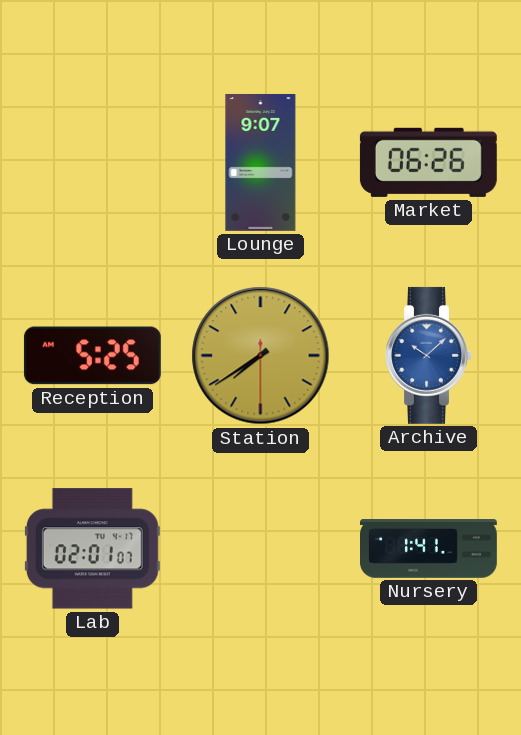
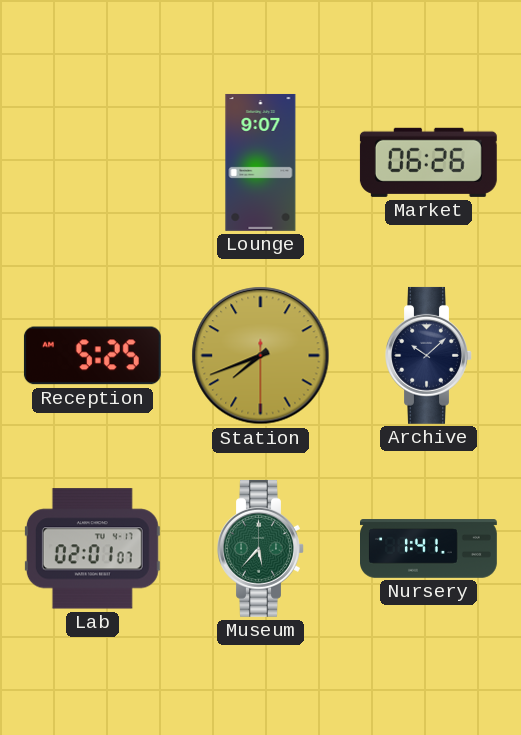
Station: 7:39 -> 7:41 (261, 356)
Archive dial: blue -> navy (429, 355)
Museum: none -> 5:37 (261, 548)
